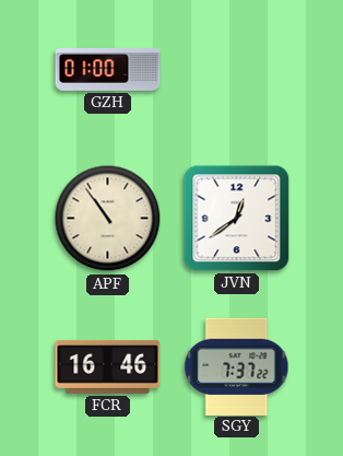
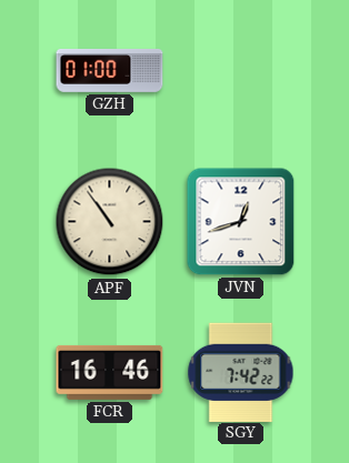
JVN: 12:39 -> 12:42 (241, 222)
SGY: 7:37 -> 7:42 (241, 372)
